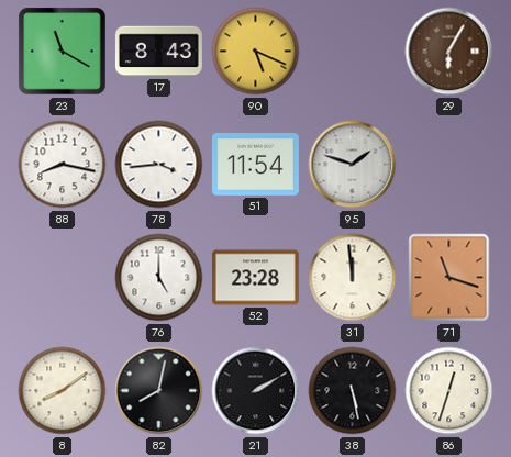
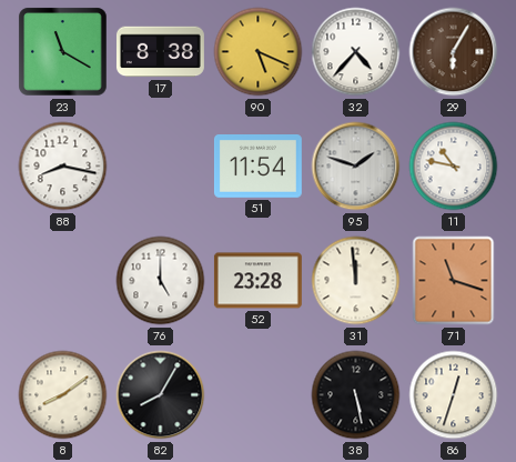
17: 8:43 -> 8:38 (160, 52)
32: none -> 4:37 (356, 52)
78: 3:44 -> none (159, 165)
11: none -> 10:47 (454, 167)
82: 8:02 -> 8:05 (161, 395)
21: 2:10 -> none (256, 391)
